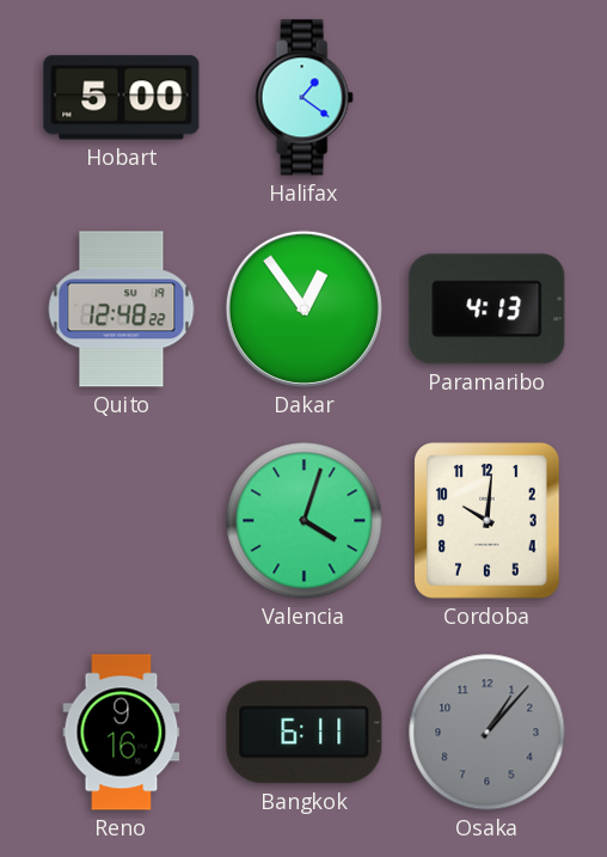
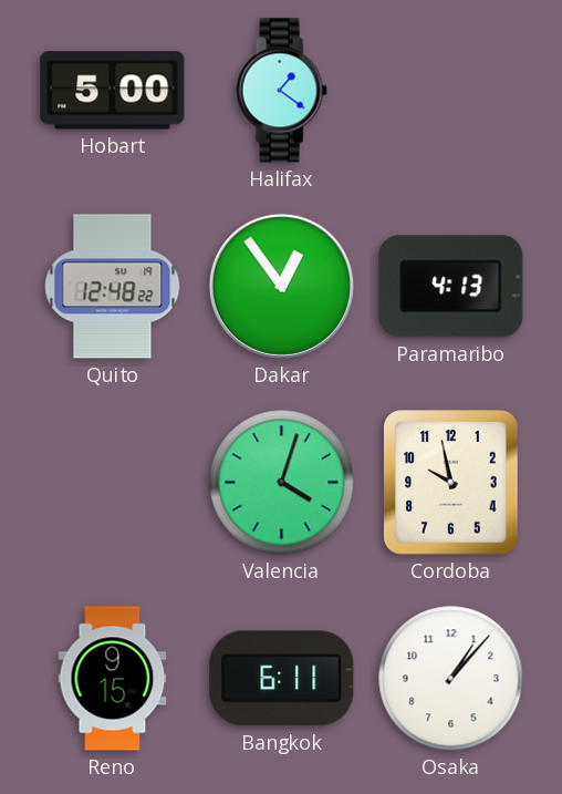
Cordoba: 10:01 -> 9:58 (451, 483)
Reno: 9:16 -> 9:15 (113, 679)
Osaka dial: grey -> white (451, 679)
